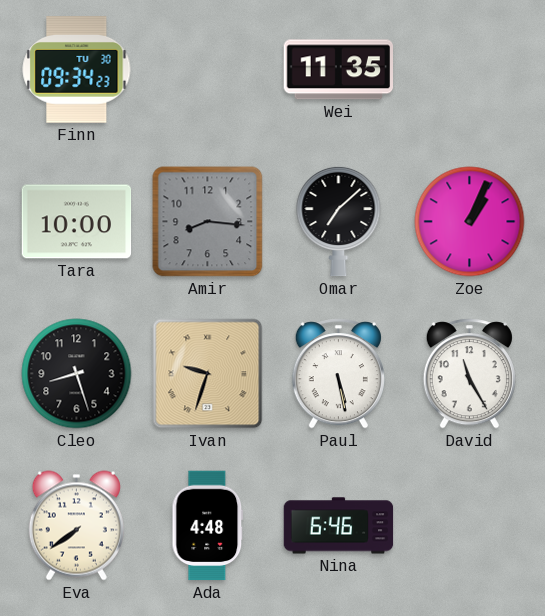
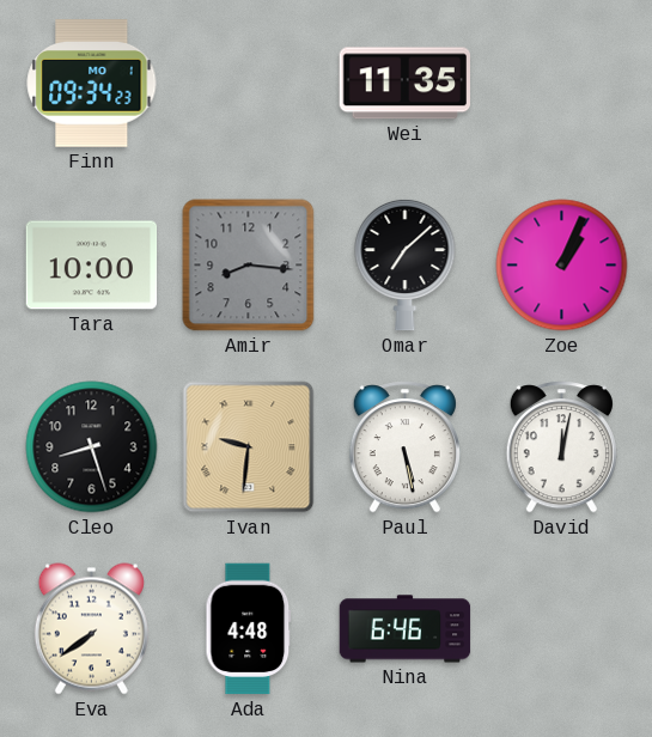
Finn date: TU 30 -> MO 1 (92, 84)
Ivan: 9:33 -> 9:31 (249, 447)
David: 11:25 -> 12:02 (561, 447)
